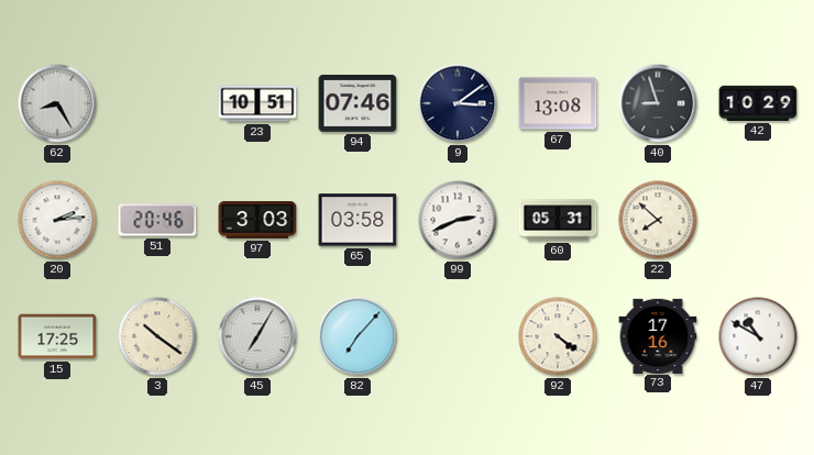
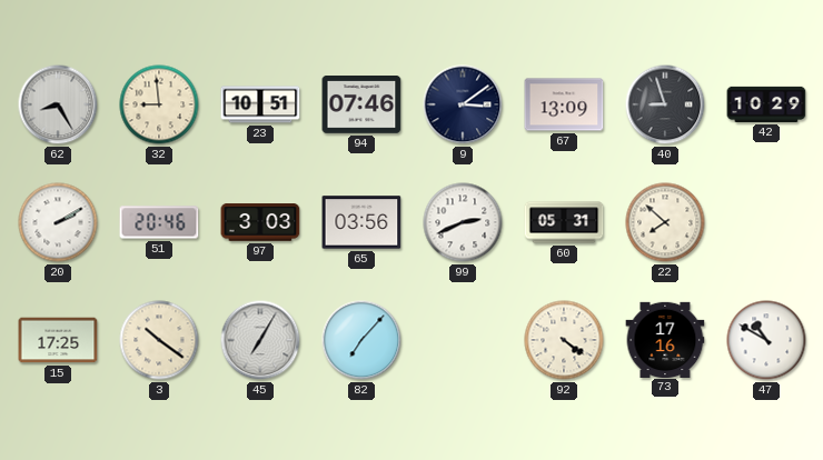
32: none -> 8:59 (159, 104)
67: 13:08 -> 13:09 (564, 104)
20: 2:14 -> 2:10 (58, 222)
65: 03:58 -> 03:56 (361, 222)
